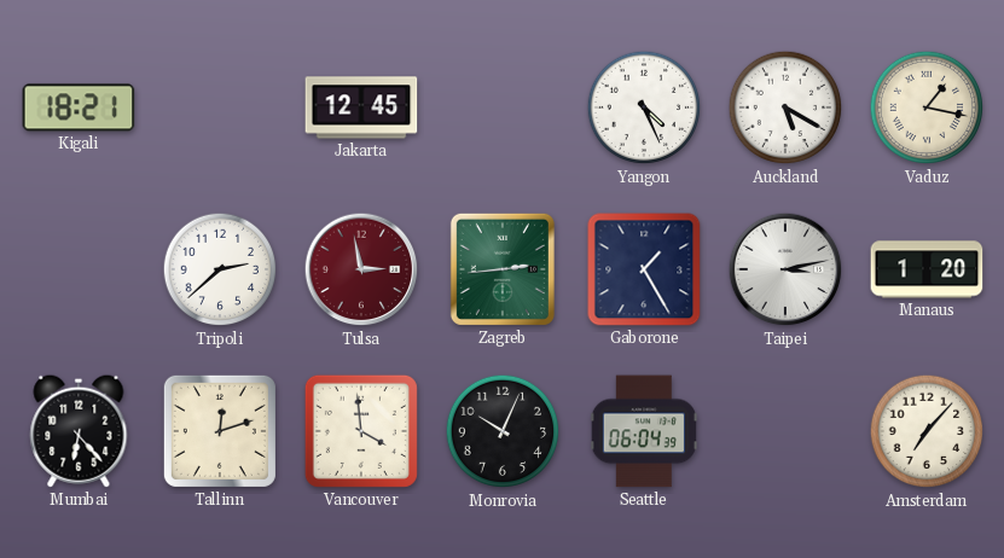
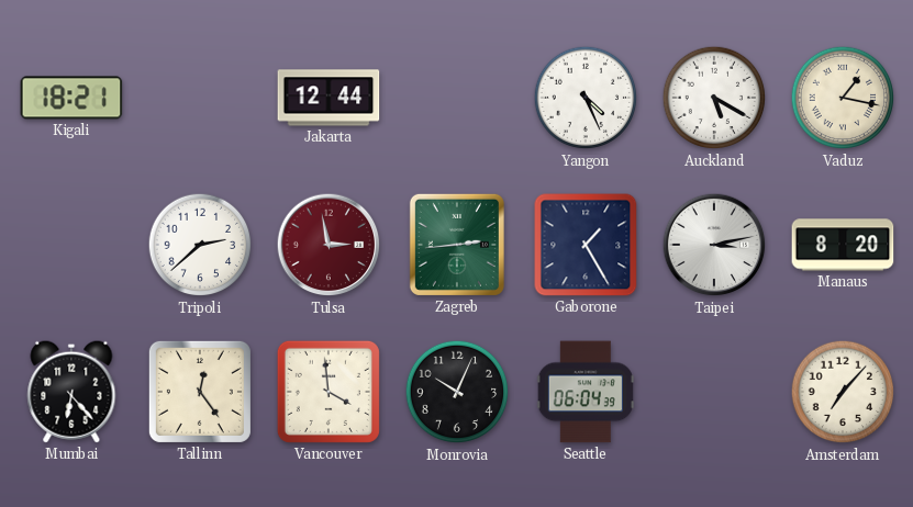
Jakarta: 12:45 -> 12:44 (329, 98)
Manaus: 1:20 -> 8:20 (843, 245)
Tallinn: 12:12 -> 12:24 (200, 392)
